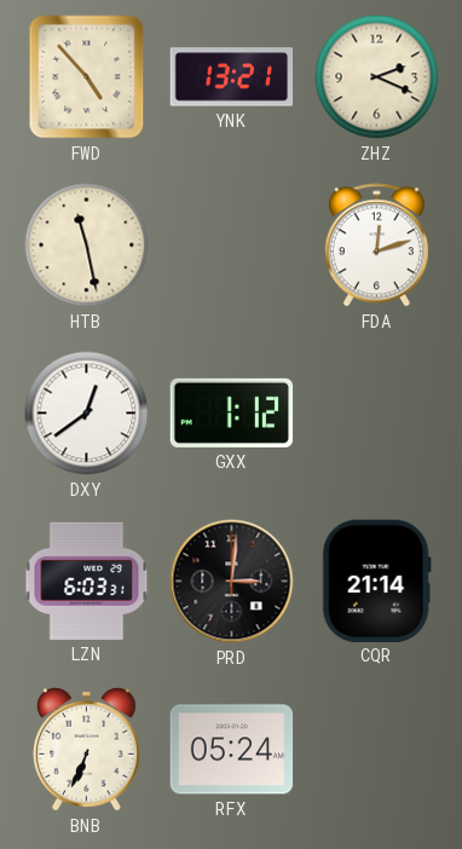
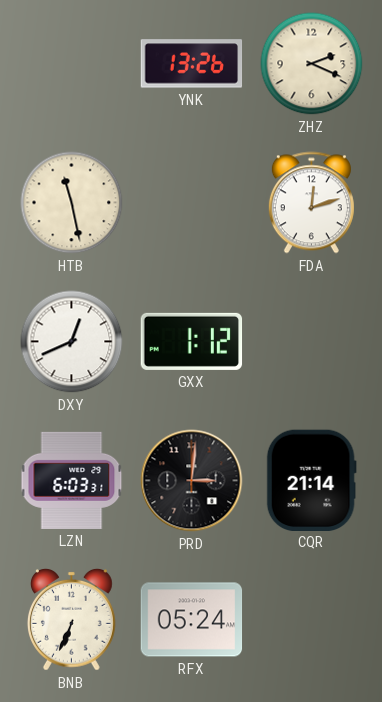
FWD: 4:53 -> none (87, 77)
YNK: 13:21 -> 13:26 (192, 64)
DXY: 12:39 -> 12:41 (72, 342)
